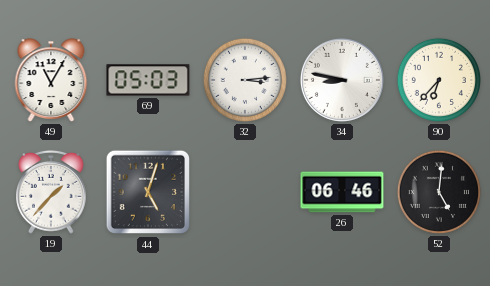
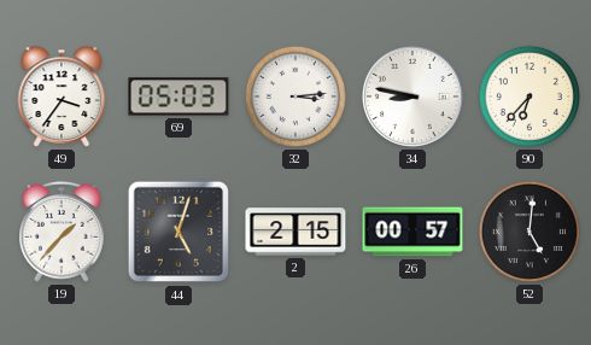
49: 11:05 -> 3:36 (62, 97)
2: none -> 2:15 (295, 232)
26: 06:46 -> 00:57 (412, 232)
